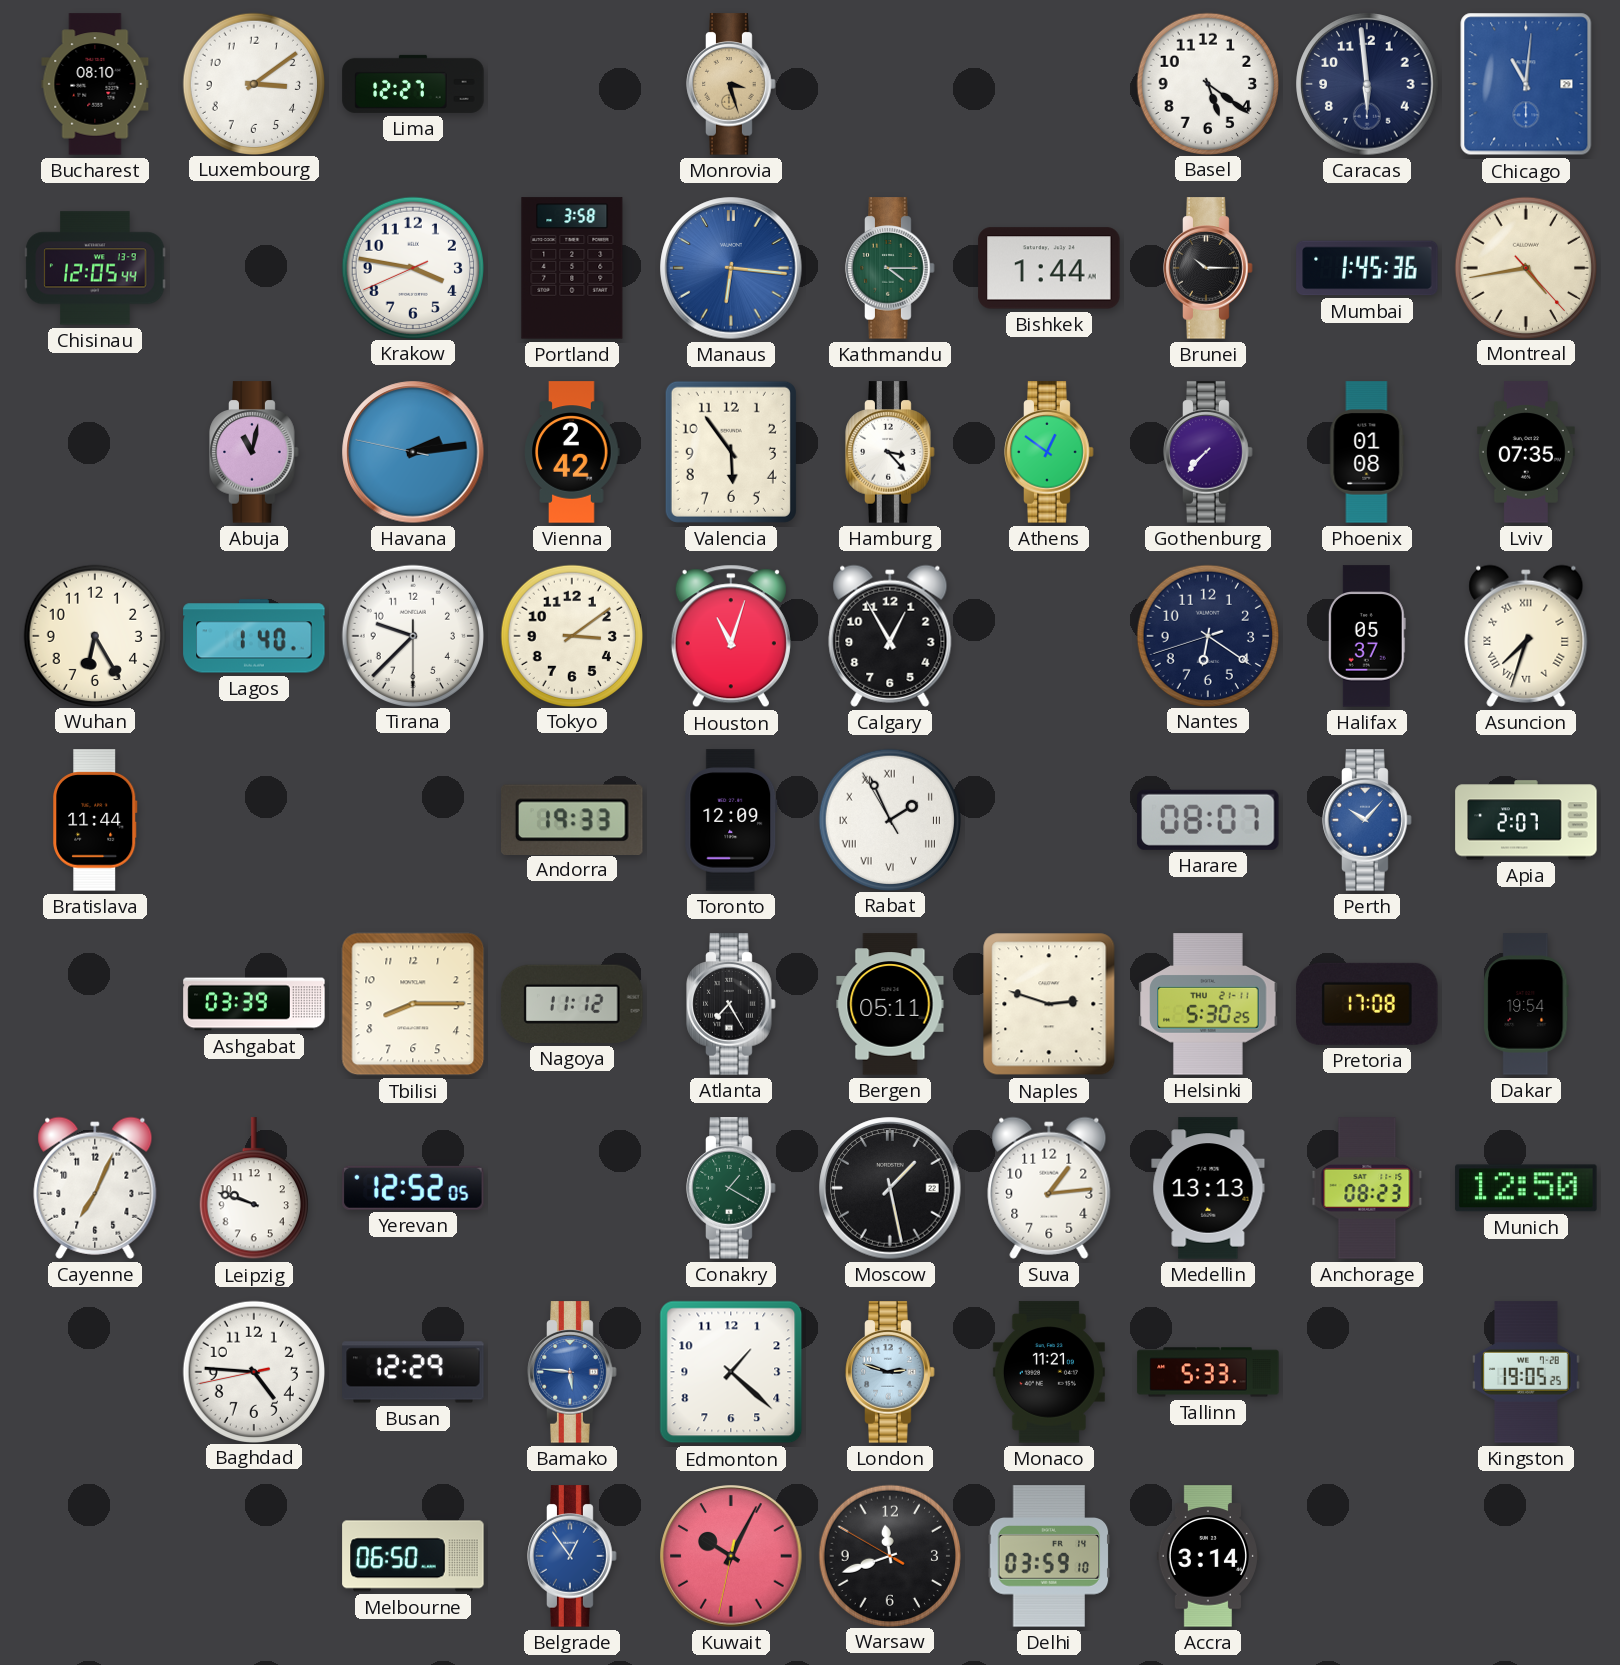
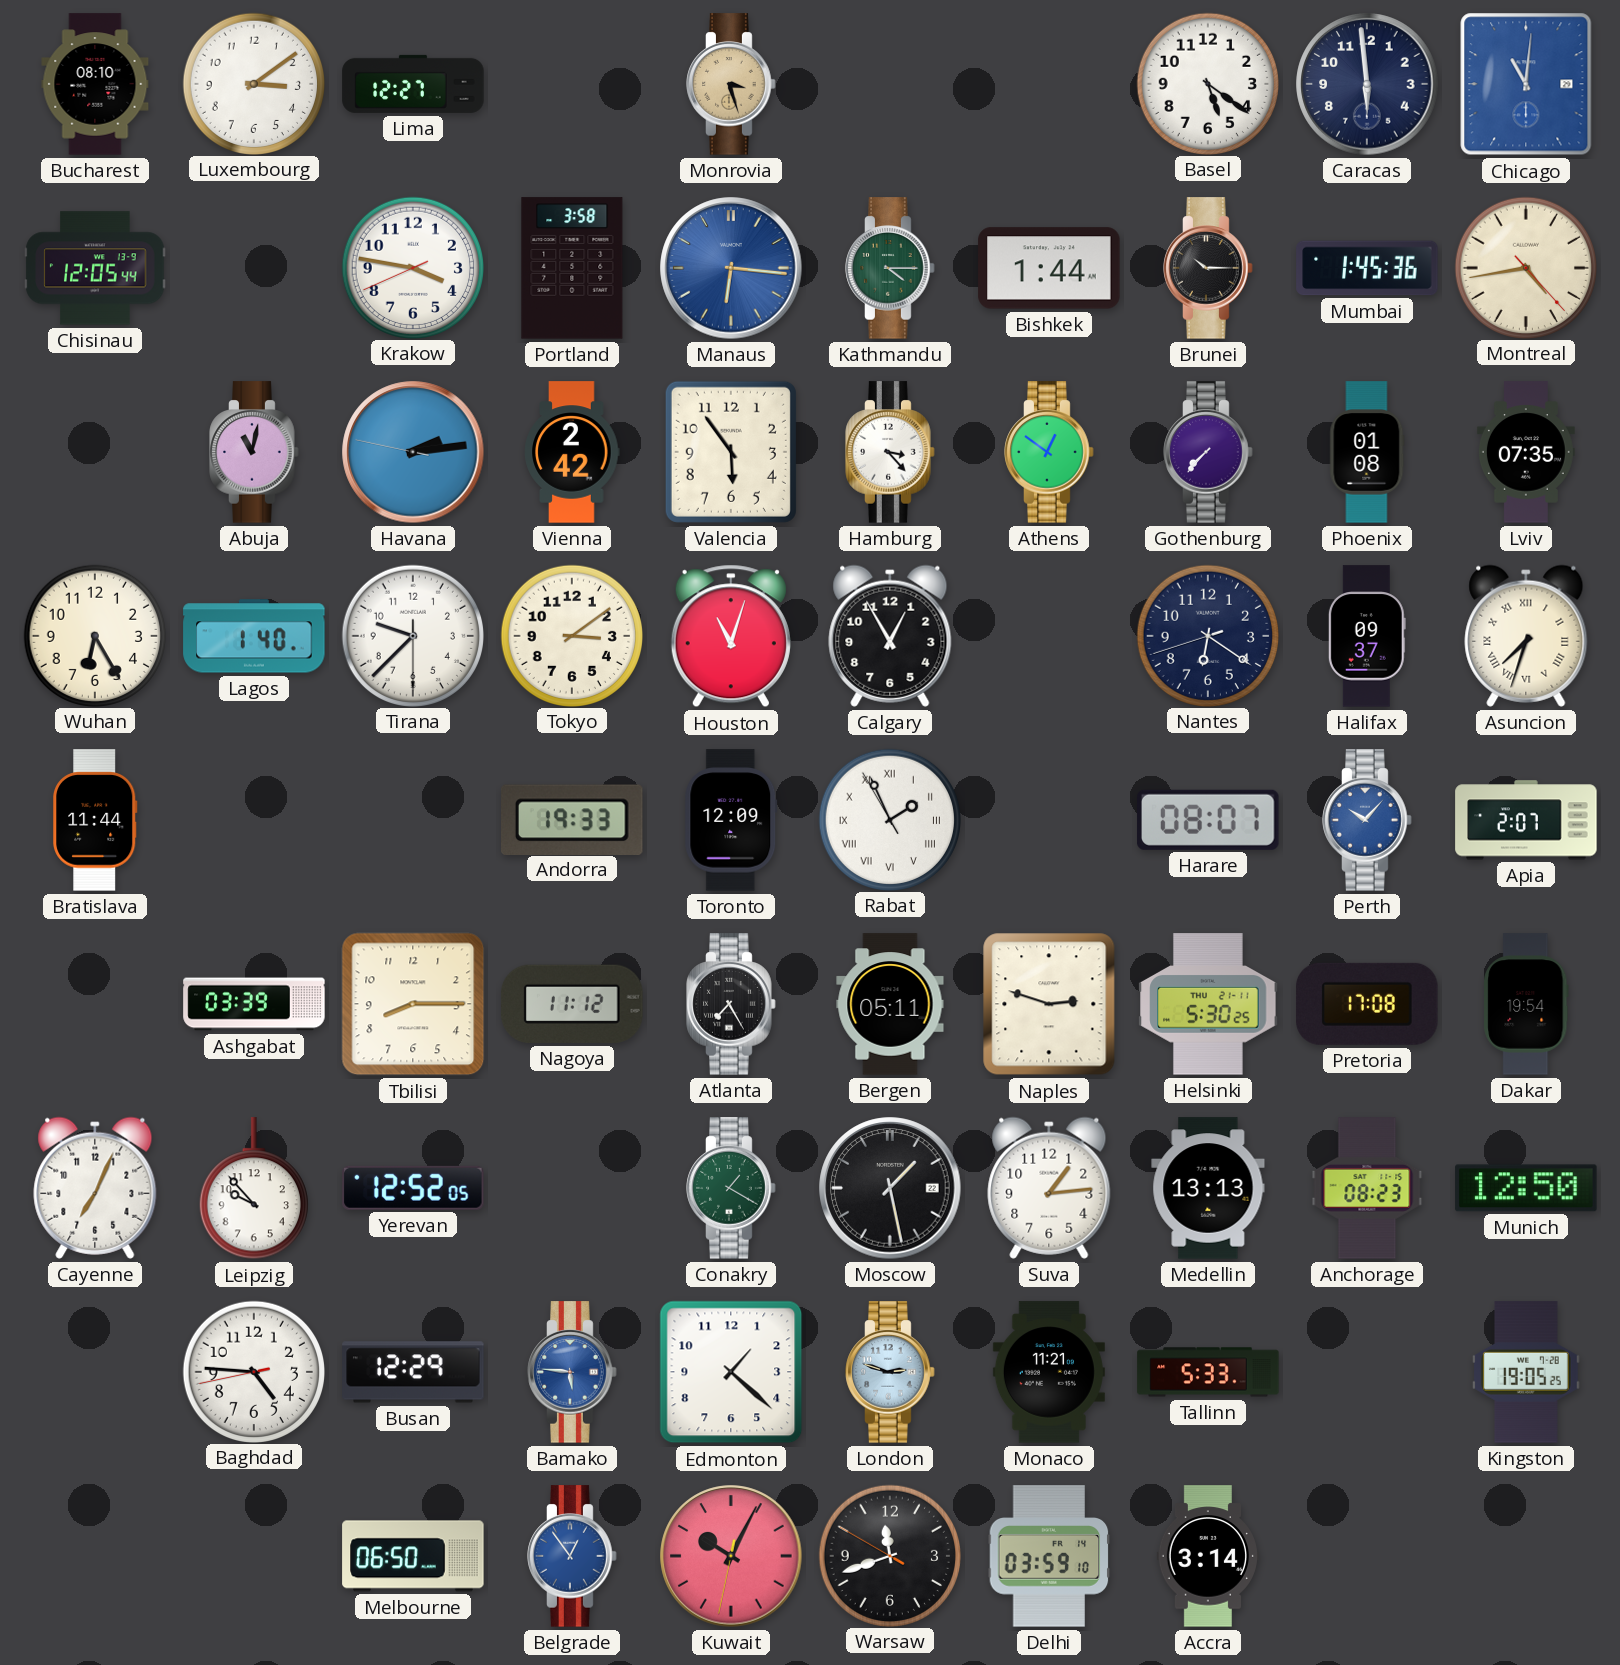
Halifax: 05:37 -> 09:37 (1367, 636)
Leipzig: 9:48 -> 9:53 (254, 1189)
